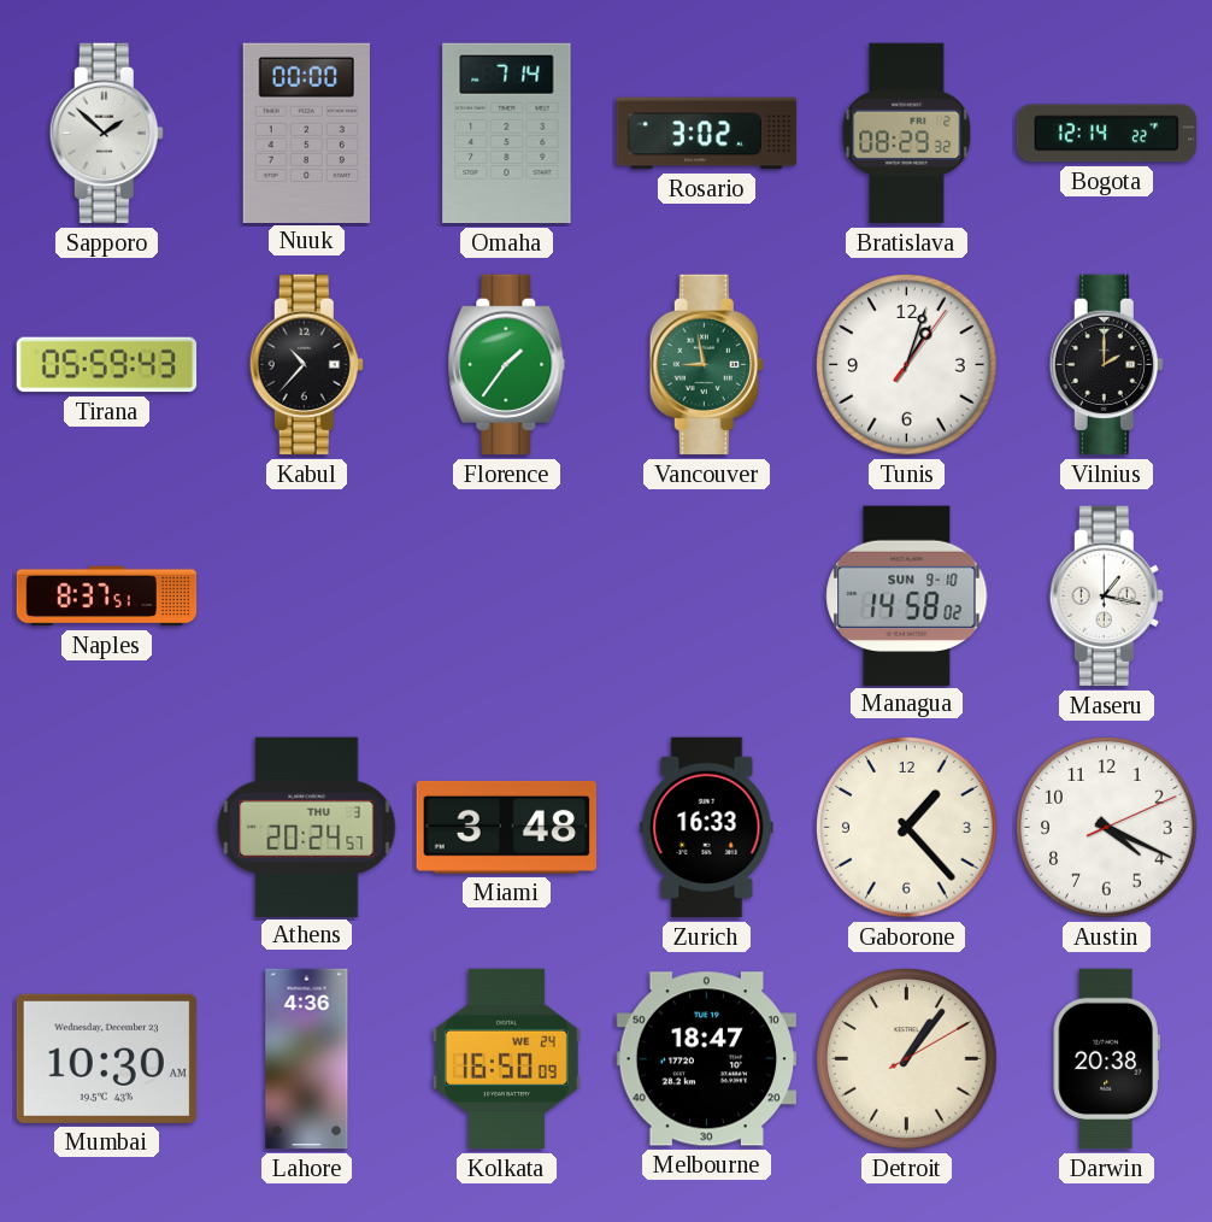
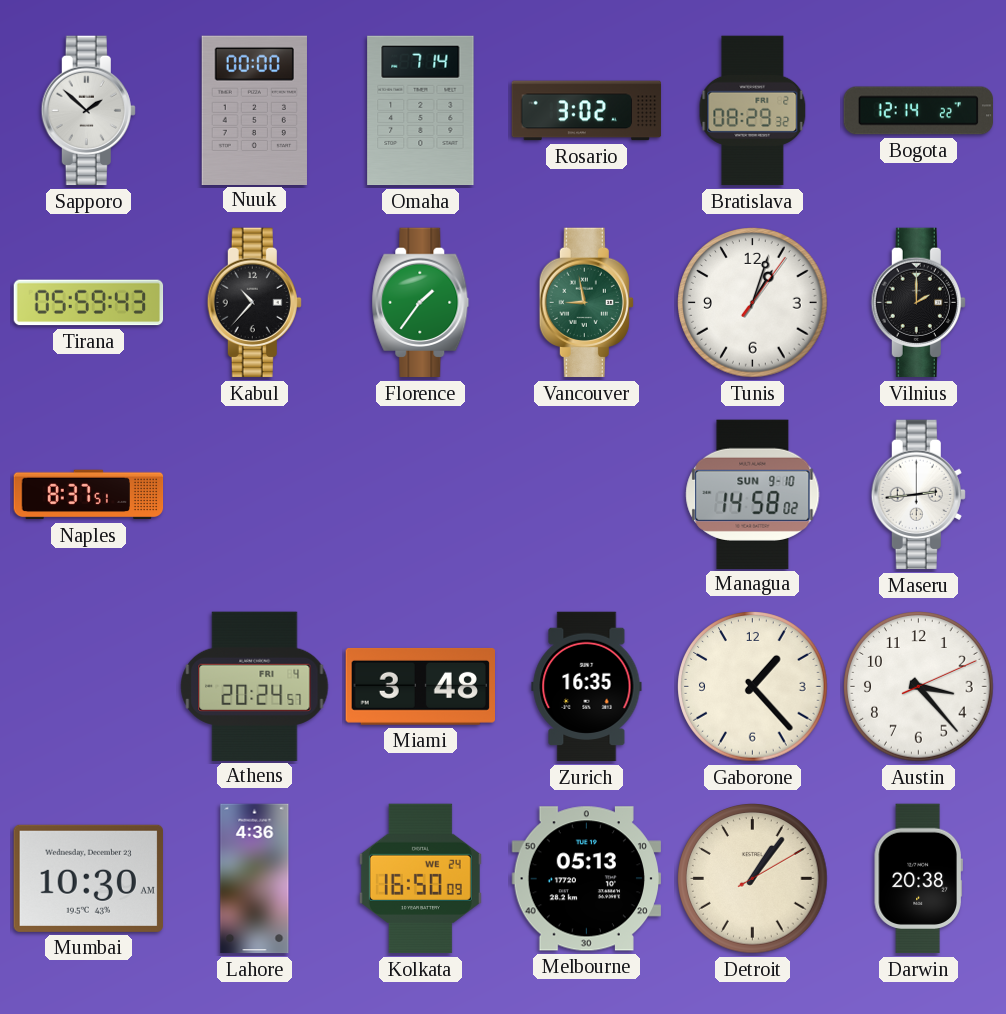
Maseru: 1:17 -> 2:44 (918, 495)
Athens date: THU 3 -> FRI 4 (255, 686)
Zurich: 16:33 -> 16:35 (587, 687)
Austin: 4:19 -> 3:23 (919, 687)
Melbourne: 18:47 -> 05:13 (586, 879)
